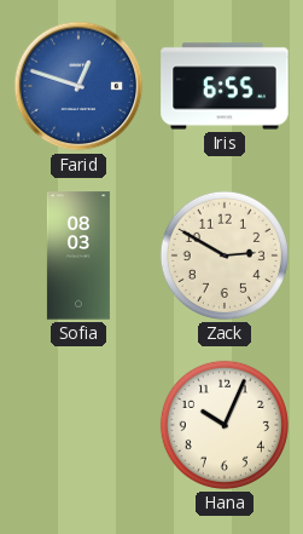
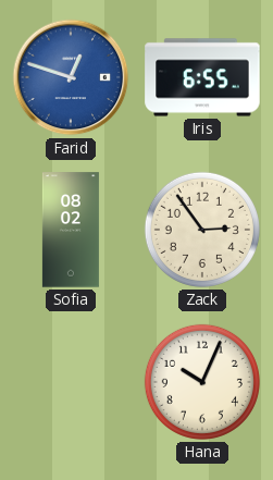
Sofia: 08:03 -> 08:02 (71, 230)
Zack: 2:50 -> 2:54 (202, 230)
